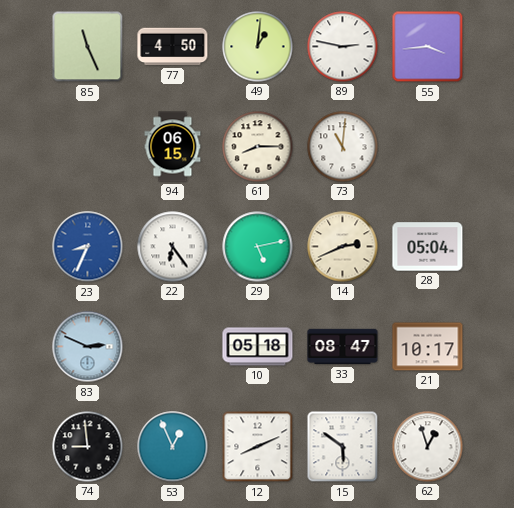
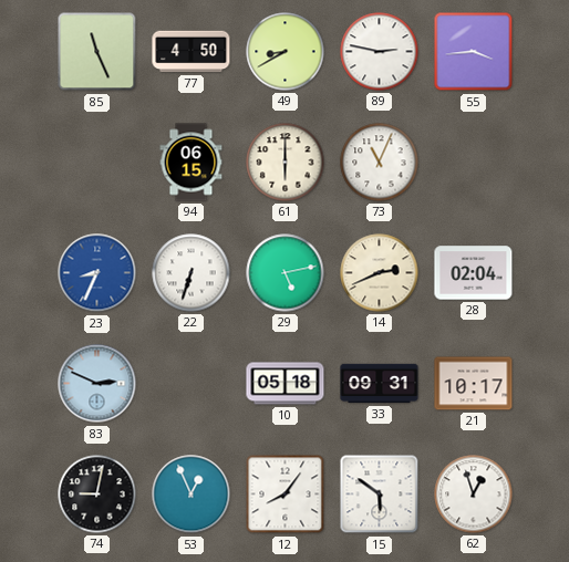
49: 1:01 -> 8:40 (286, 52)
61: 8:15 -> 6:00 (286, 163)
73: 11:01 -> 11:04 (380, 163)
22: 6:24 -> 6:33 (192, 273)
28: 05:04 -> 02:04 (474, 273)
33: 08:47 -> 09:31 (380, 384)
74: 8:59 -> 9:02 (97, 495)
12: 8:11 -> 8:06 (286, 495)
